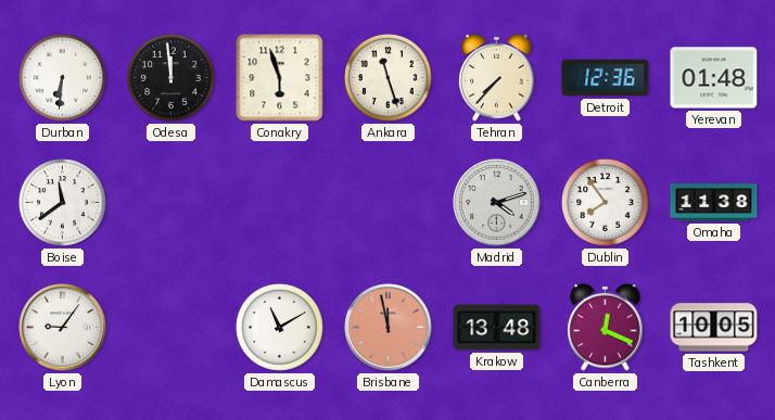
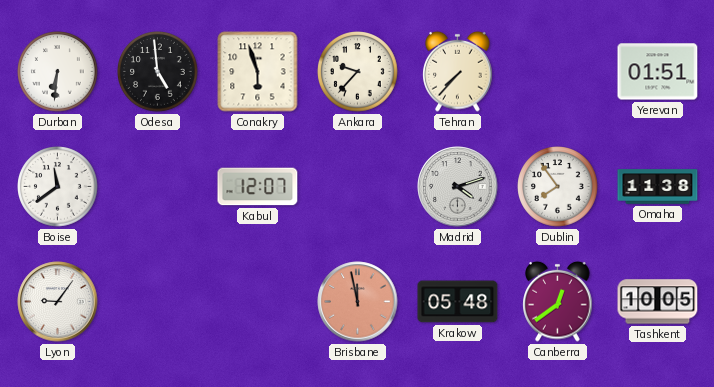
Odesa: 11:59 -> 4:59 (158, 72)
Ankara: 11:27 -> 9:37 (358, 72)
Detroit: 12:36 -> none (606, 78)
Yerevan: 01:48 -> 01:51 (658, 72)
Kabul: none -> 12:07 (258, 187)
Damascus: 11:10 -> none (280, 328)
Krakow: 13:48 -> 05:48 (458, 302)
Canberra: 12:19 -> 12:39 (558, 301)
